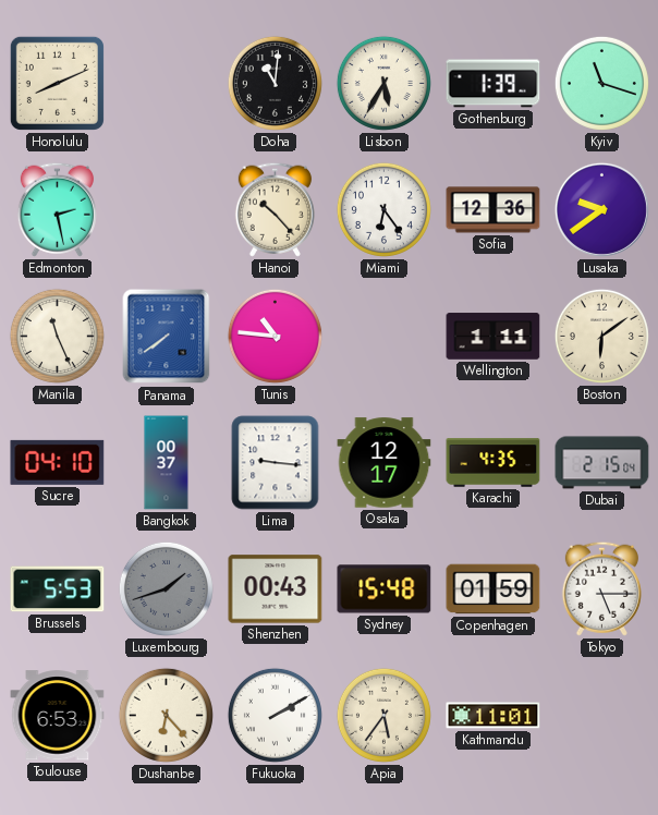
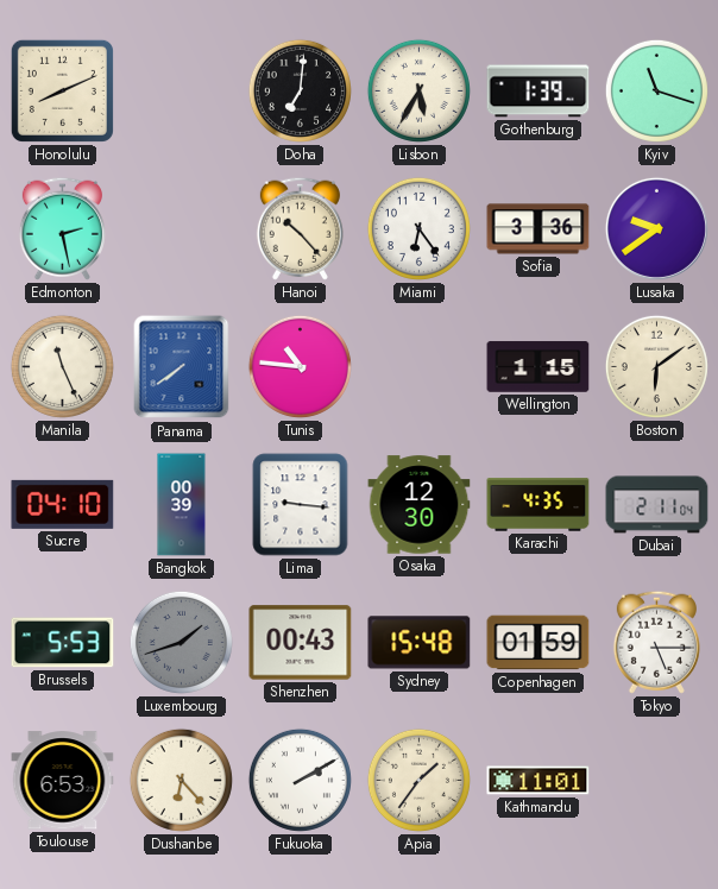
Doha: 11:01 -> 7:01 (300, 90)
Sofia: 12:36 -> 3:36 (538, 229)
Wellington: 1:11 -> 1:15 (538, 367)
Bangkok: 00:37 -> 00:39 (182, 505)
Osaka: 12:17 -> 12:30 (420, 505)
Dubai: 2:15 -> 2:11 (657, 505)
Apia: 5:36 -> 1:36 (418, 780)
